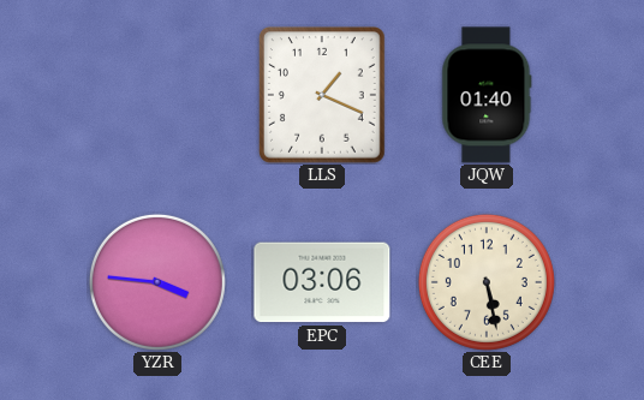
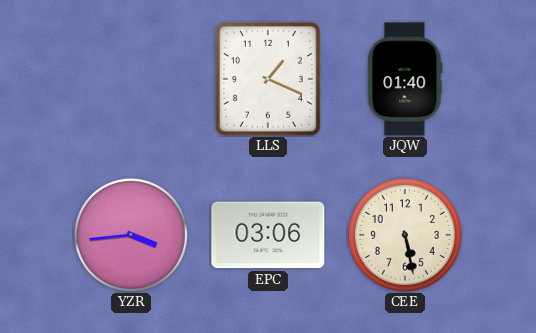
YZR: 3:46 -> 3:44 (131, 235)
